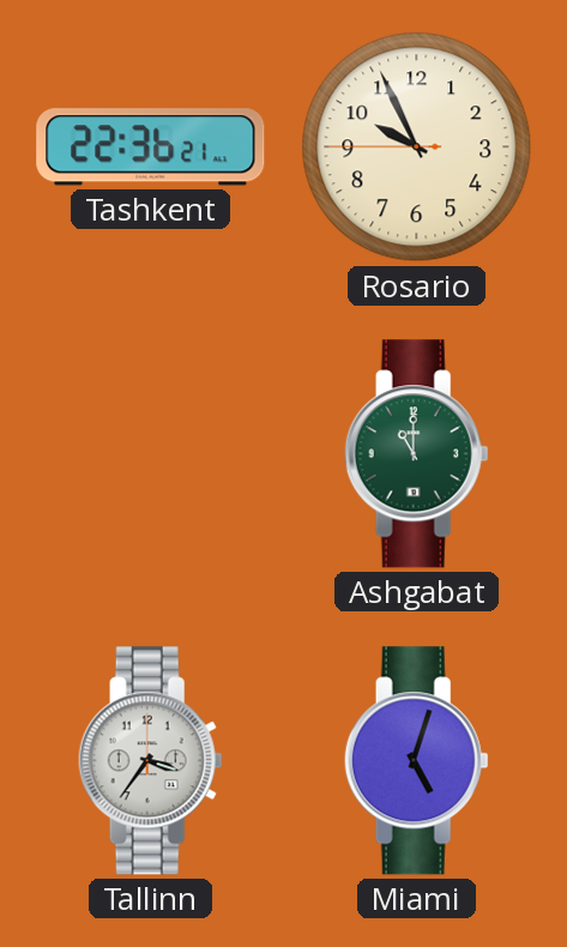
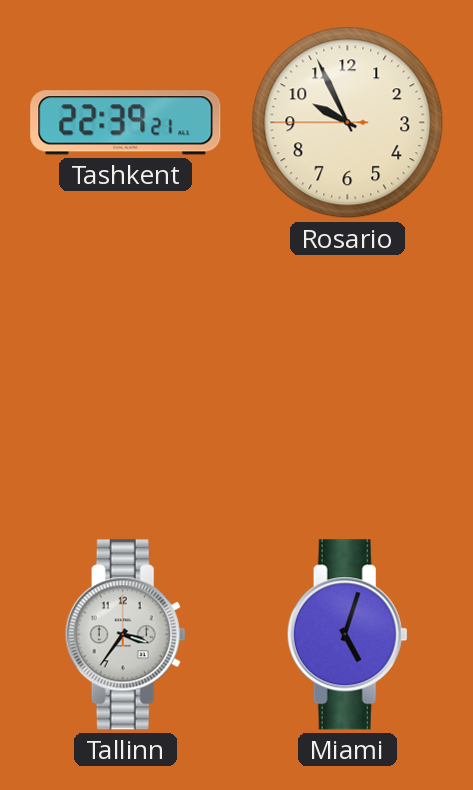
Tashkent: 22:36 -> 22:39 (126, 123)
Ashgabat: 11:00 -> none (416, 454)
